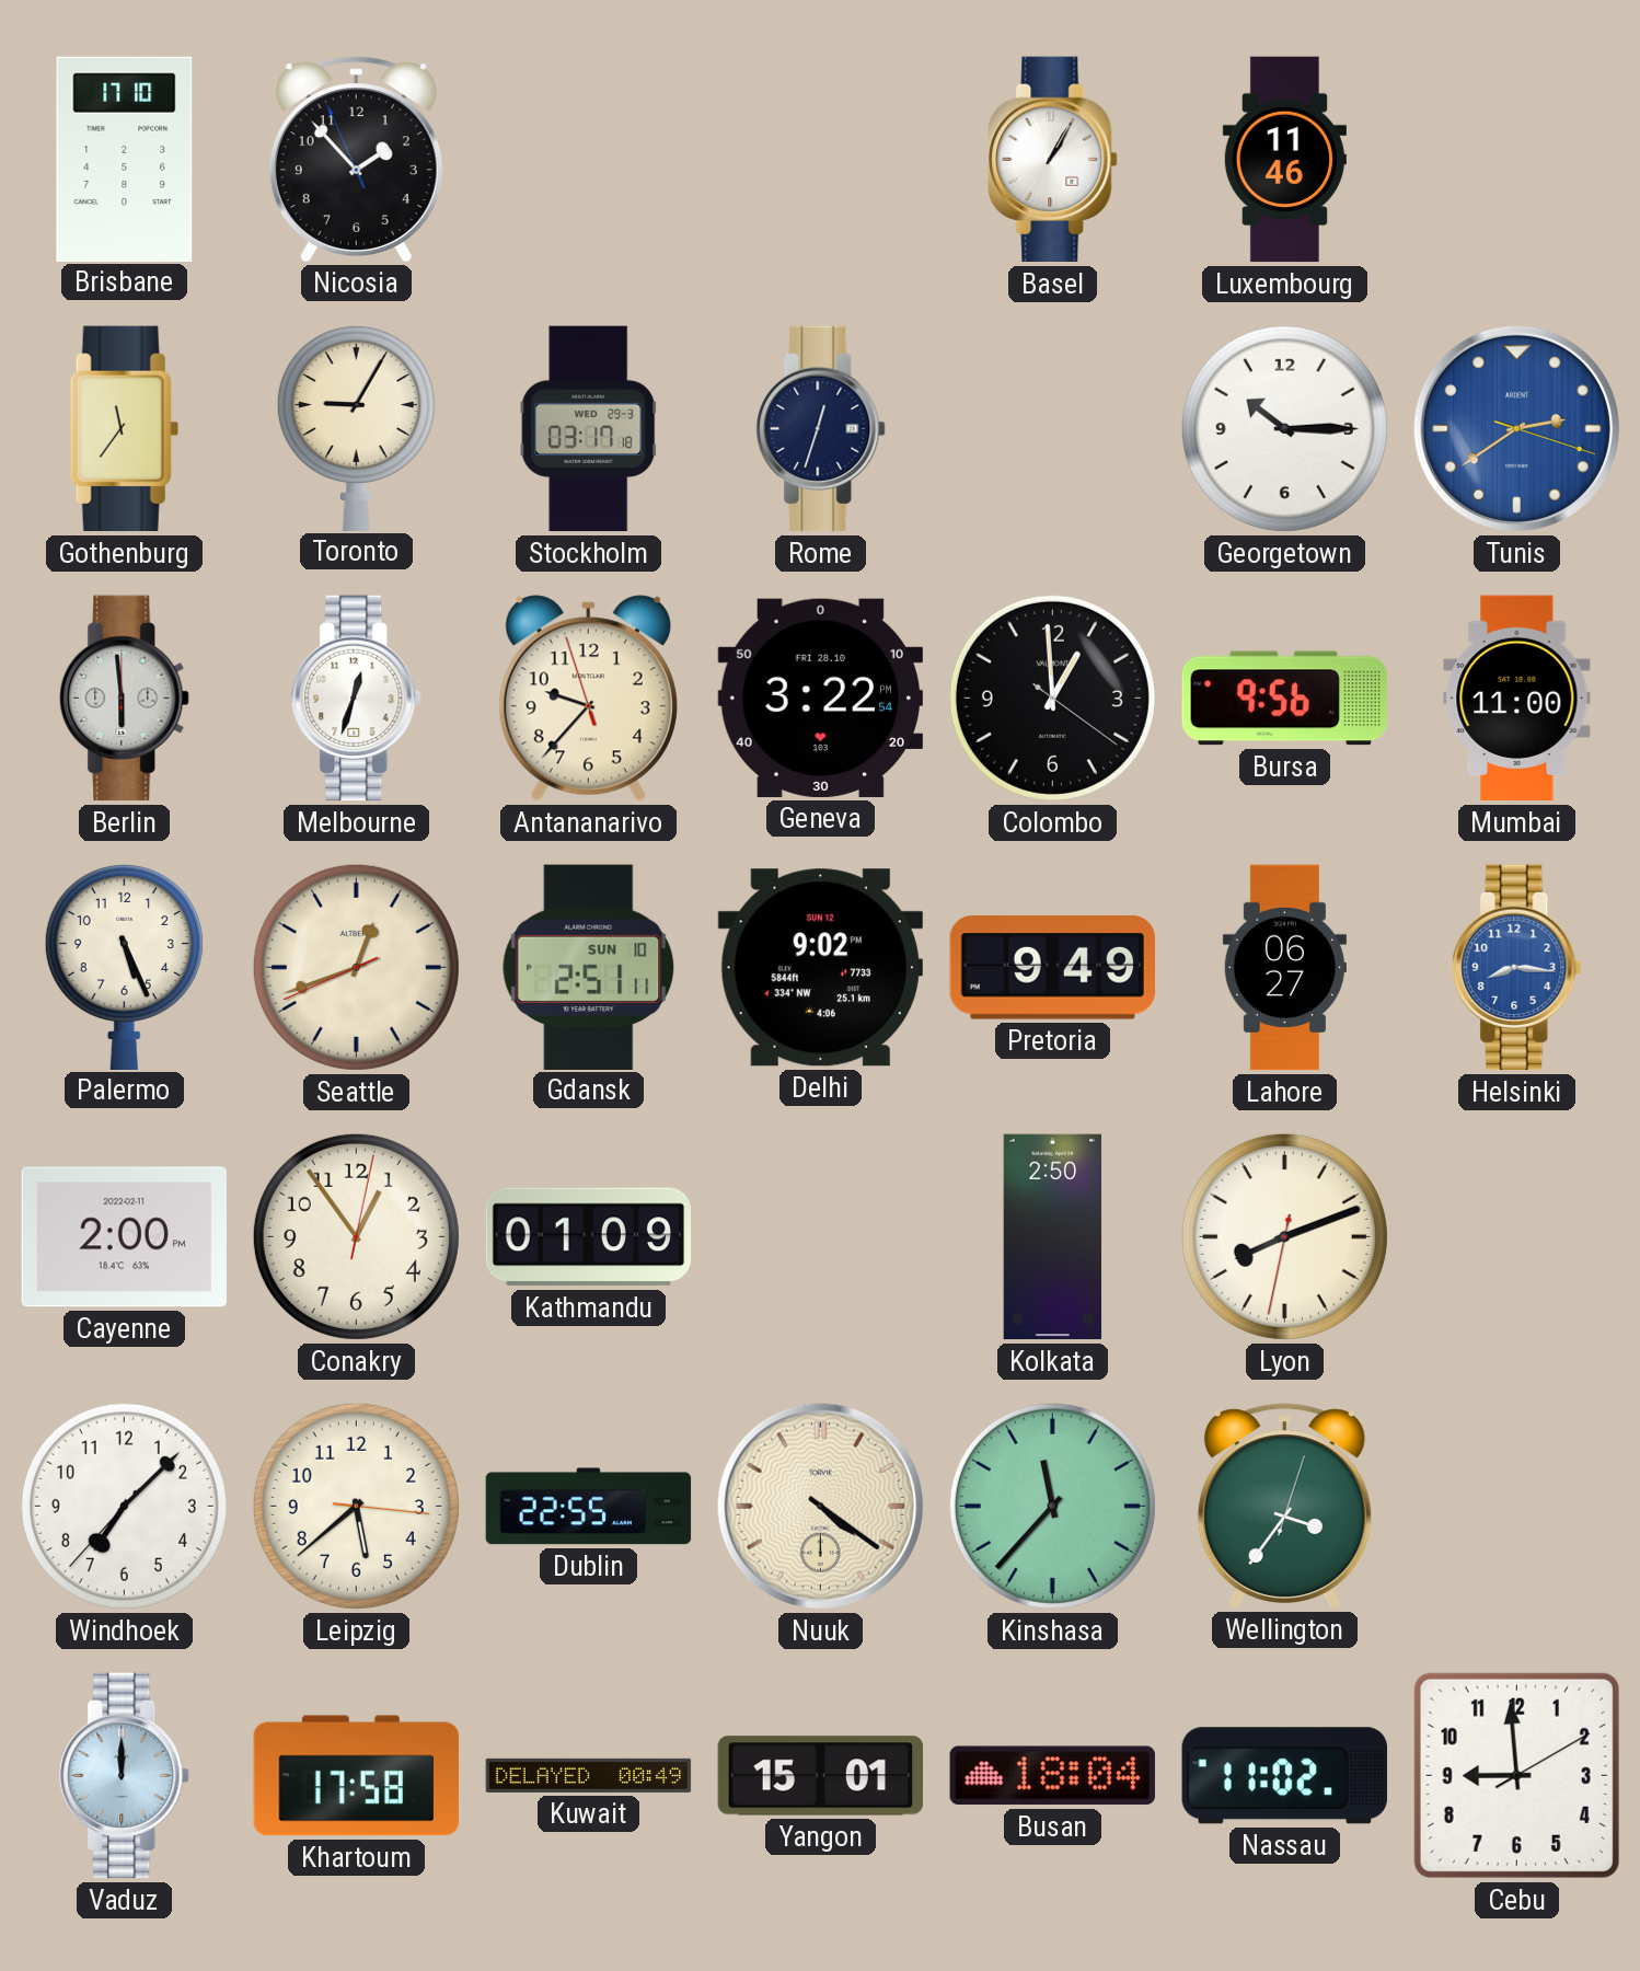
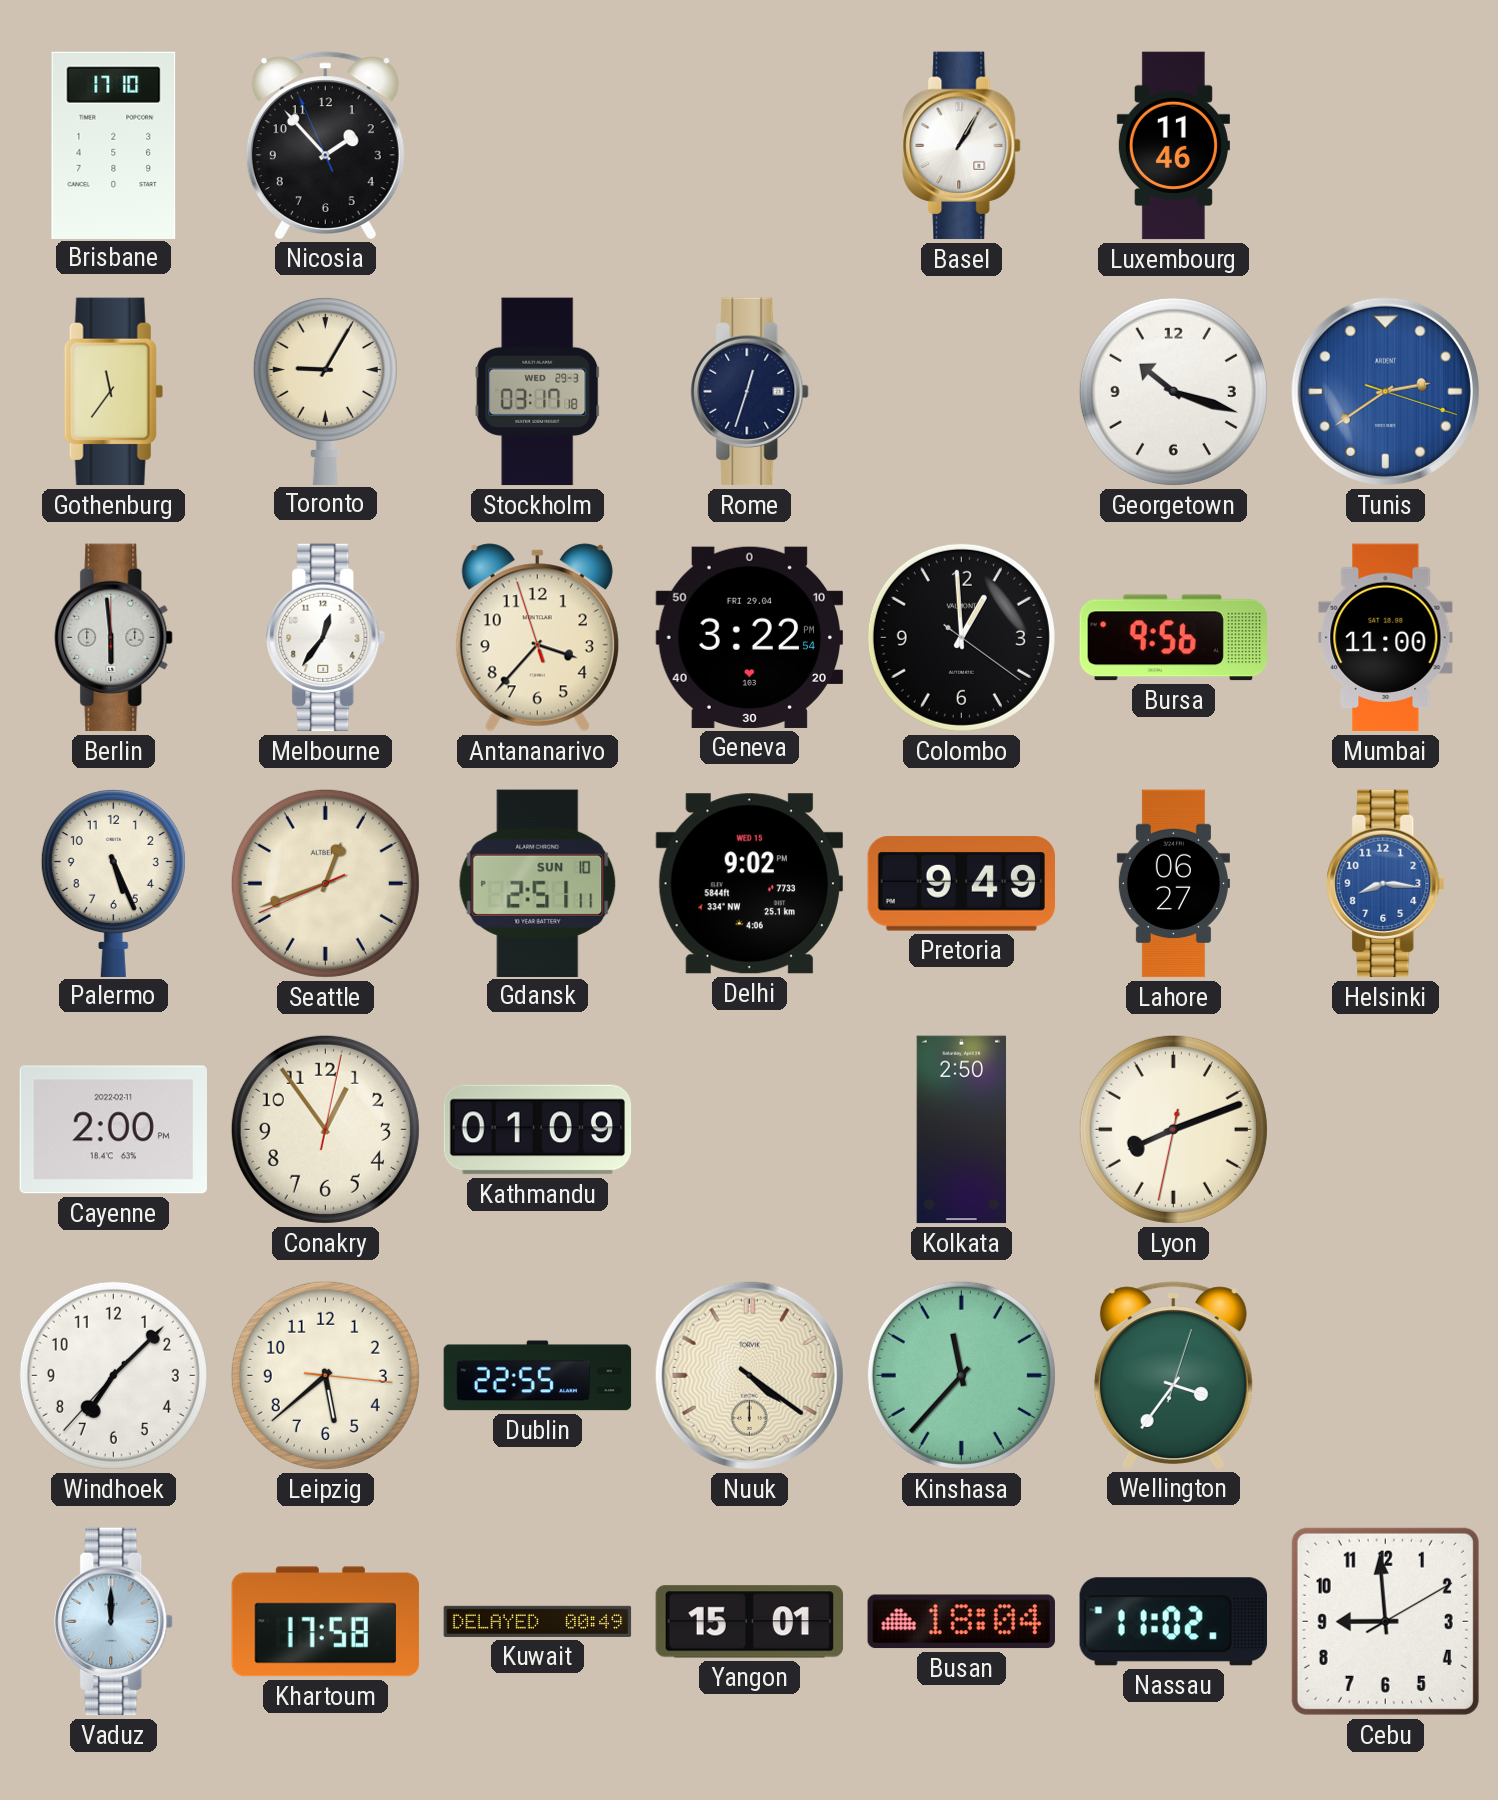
Georgetown: 10:15 -> 10:18 (1173, 391)
Melbourne: 12:33 -> 12:36 (326, 638)
Antananarivo: 9:36 -> 3:36 (537, 638)
Geneva date: FRI 28.10 -> FRI 29.04 (750, 637)
Delhi date: SUN 12 -> WED 15 (749, 884)
